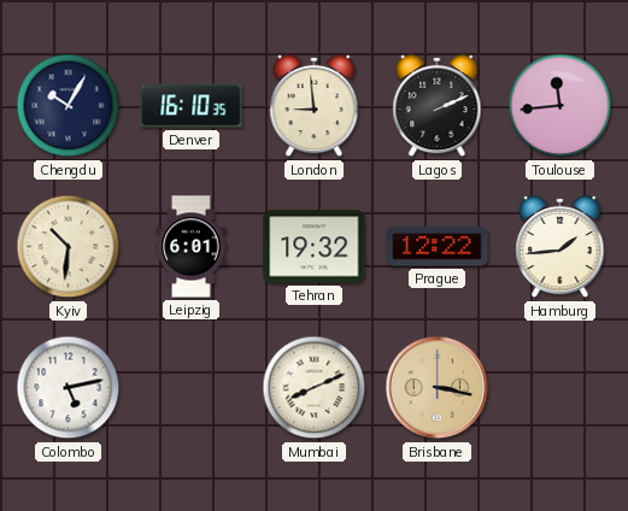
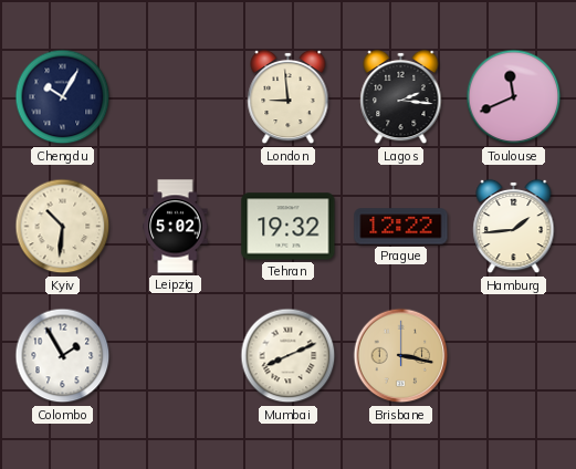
Denver: 16:10 -> none (192, 106)
Lagos: 2:11 -> 2:16 (401, 97)
Toulouse: 11:44 -> 11:41 (514, 97)
Leipzig: 6:01 -> 5:02 (176, 227)
Colombo: 5:13 -> 1:55 (63, 356)
